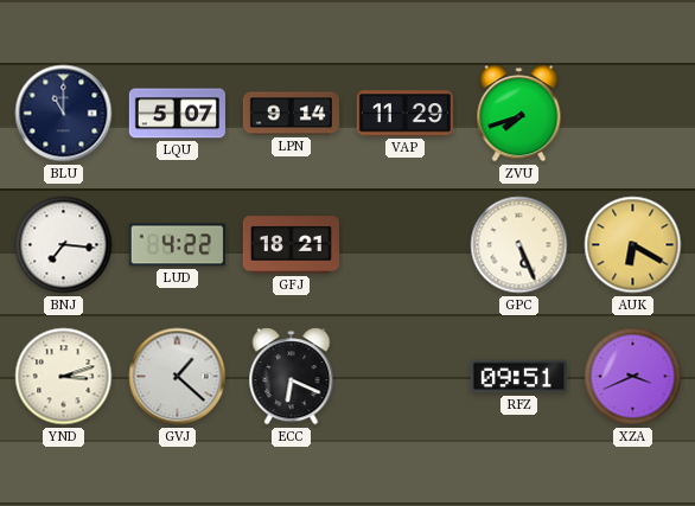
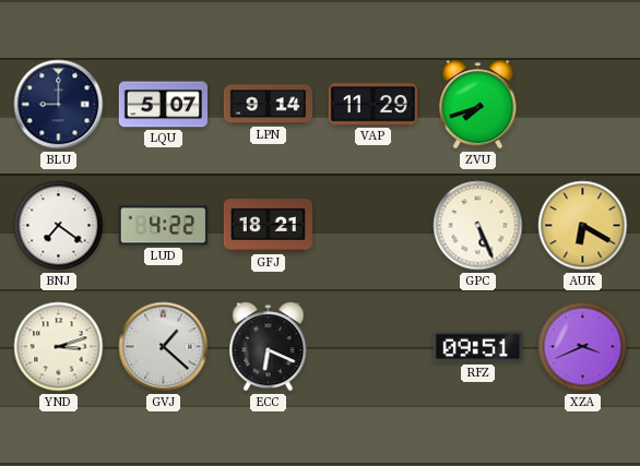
BLU: 11:00 -> 9:00 (59, 105)
BNJ: 7:16 -> 7:21 (59, 226)
